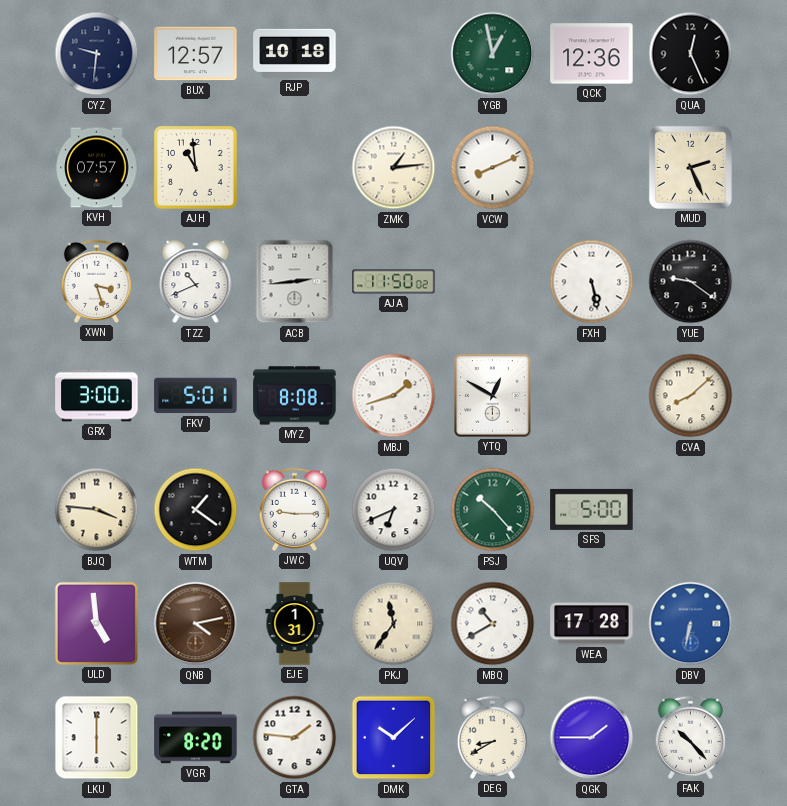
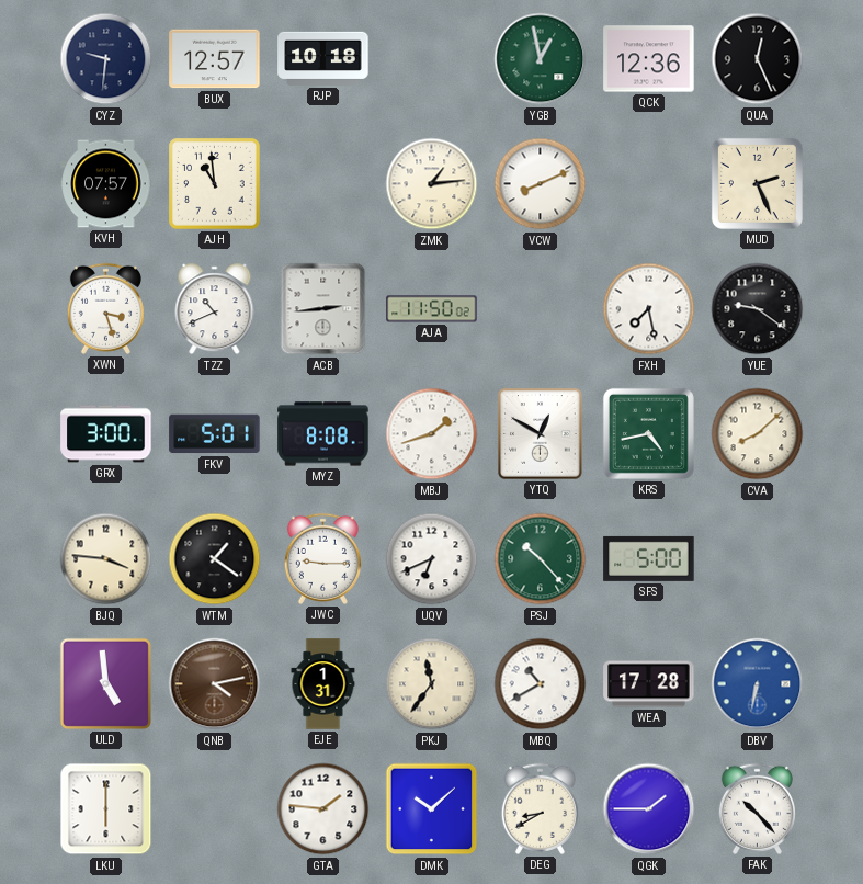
FXH: 5:28 -> 7:28 (649, 309)
KRS: none -> 4:43 (648, 433)
VGR: 8:20 -> none (196, 738)
